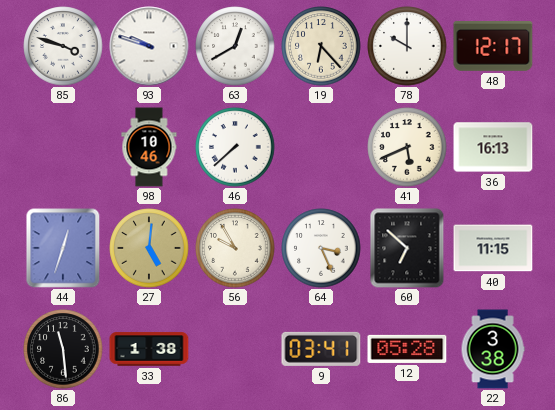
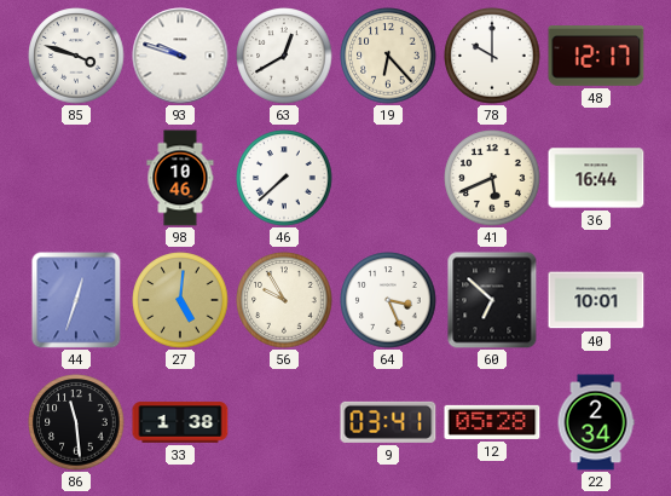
36: 16:13 -> 16:44 (596, 178)
40: 11:15 -> 10:01 (596, 300)
22: 3:38 -> 2:34 (596, 422)
